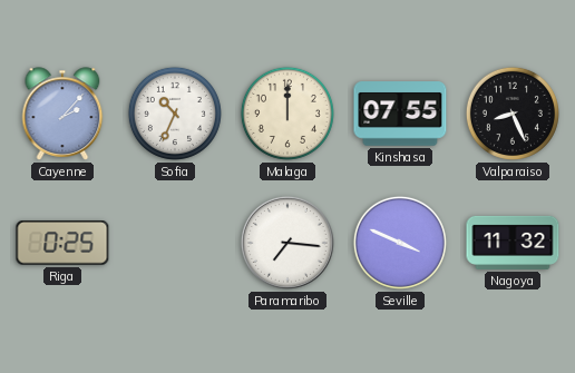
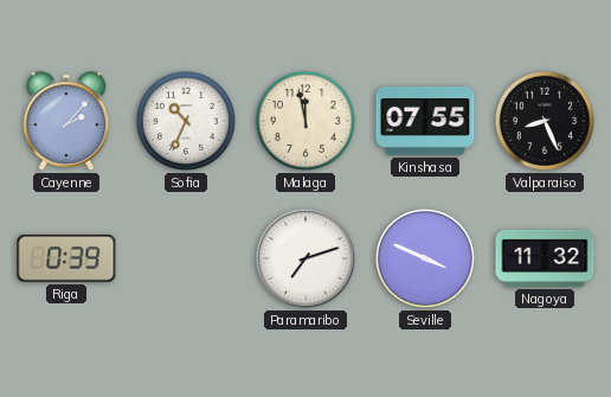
Malaga: 12:00 -> 11:58 (305, 121)
Riga: 0:25 -> 0:39 (66, 260)
Paramaribo: 7:16 -> 7:12 (305, 258)
